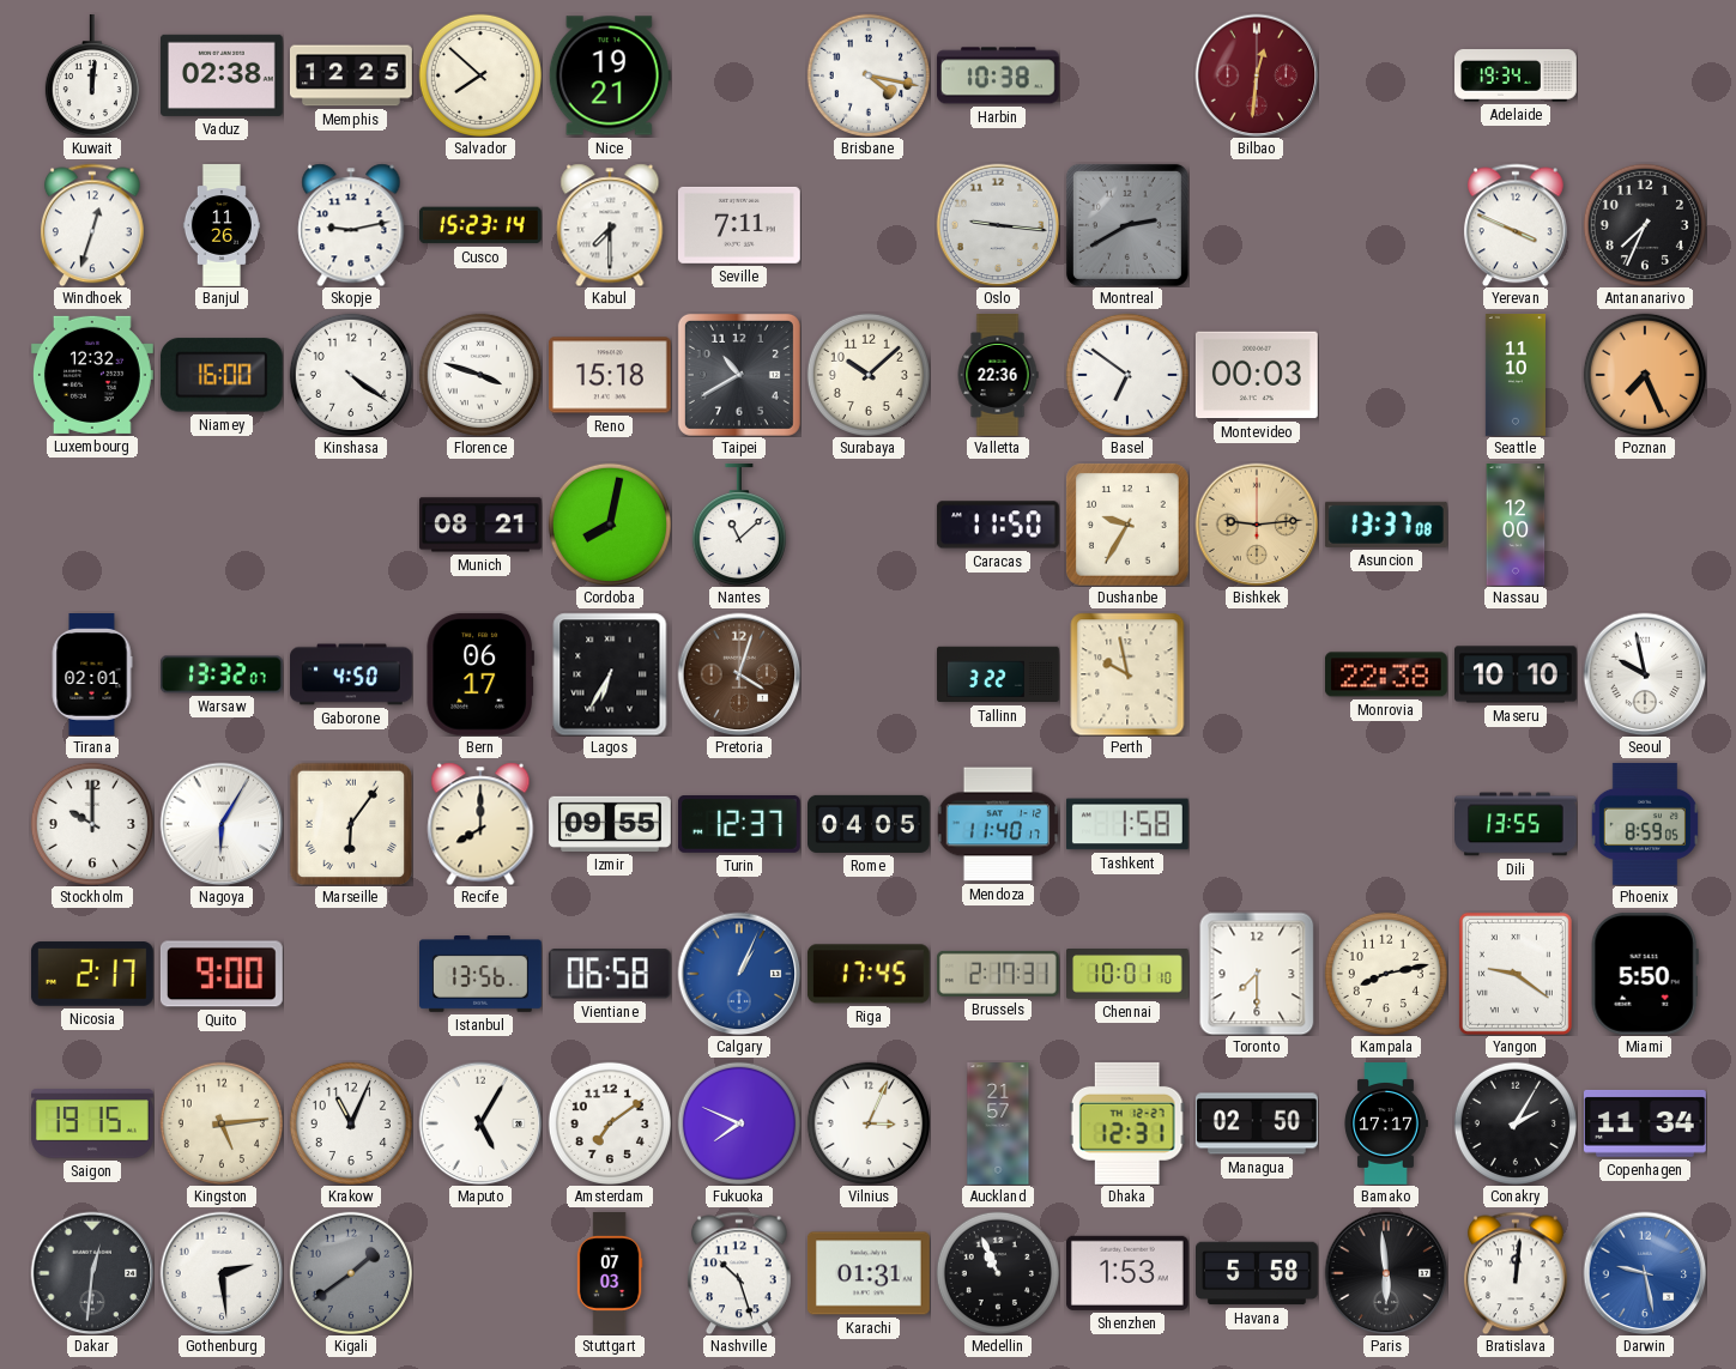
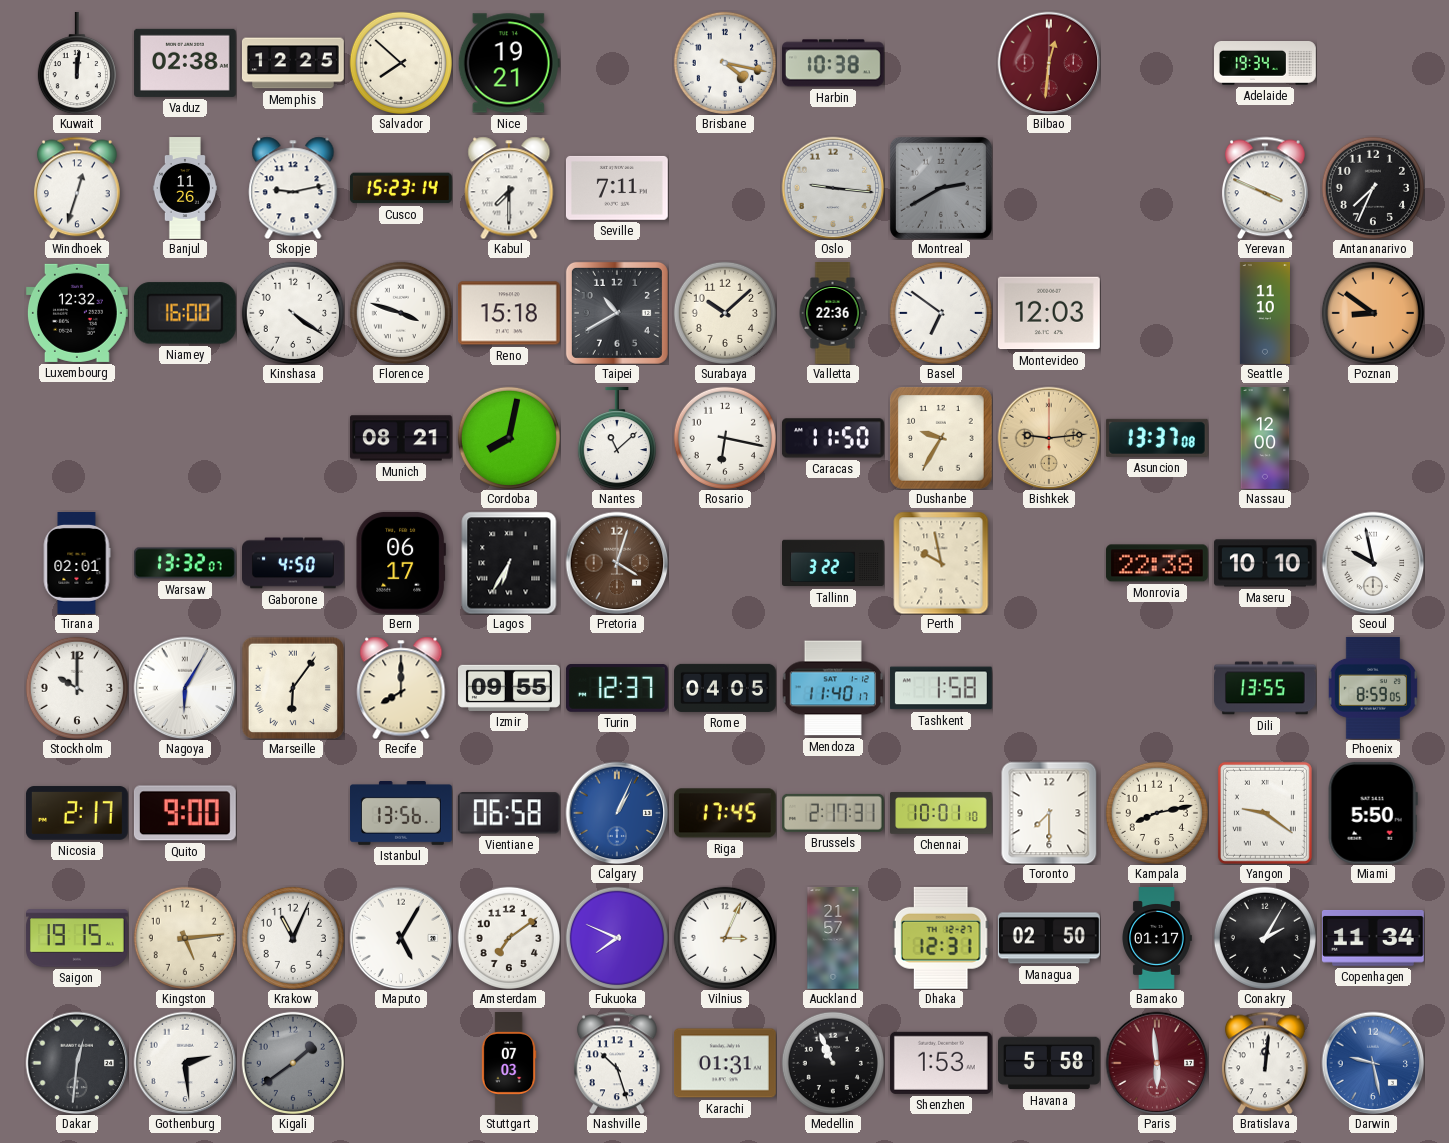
Montevideo: 00:03 -> 12:03 (1049, 313)
Poznan: 7:26 -> 8:51 (1373, 313)
Rosario: none -> 6:17 (725, 438)
Bamako: 17:17 -> 01:17 (1157, 939)
Paris dial: black -> burgundy (1157, 1063)
